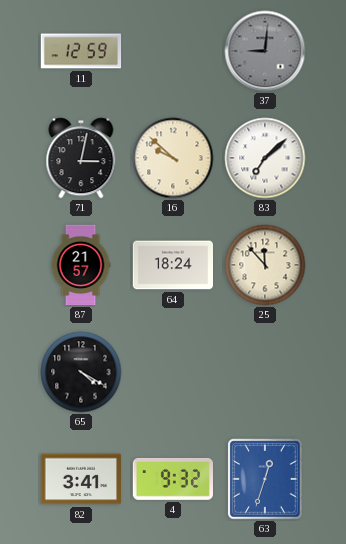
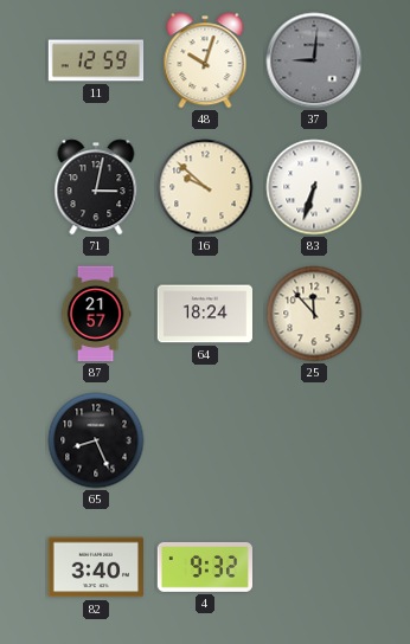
48: none -> 10:03 (205, 60)
83: 7:08 -> 6:33 (314, 187)
65: 4:20 -> 8:26 (96, 440)
82: 3:41 -> 3:40 (95, 567)
63: 12:33 -> none (265, 479)
